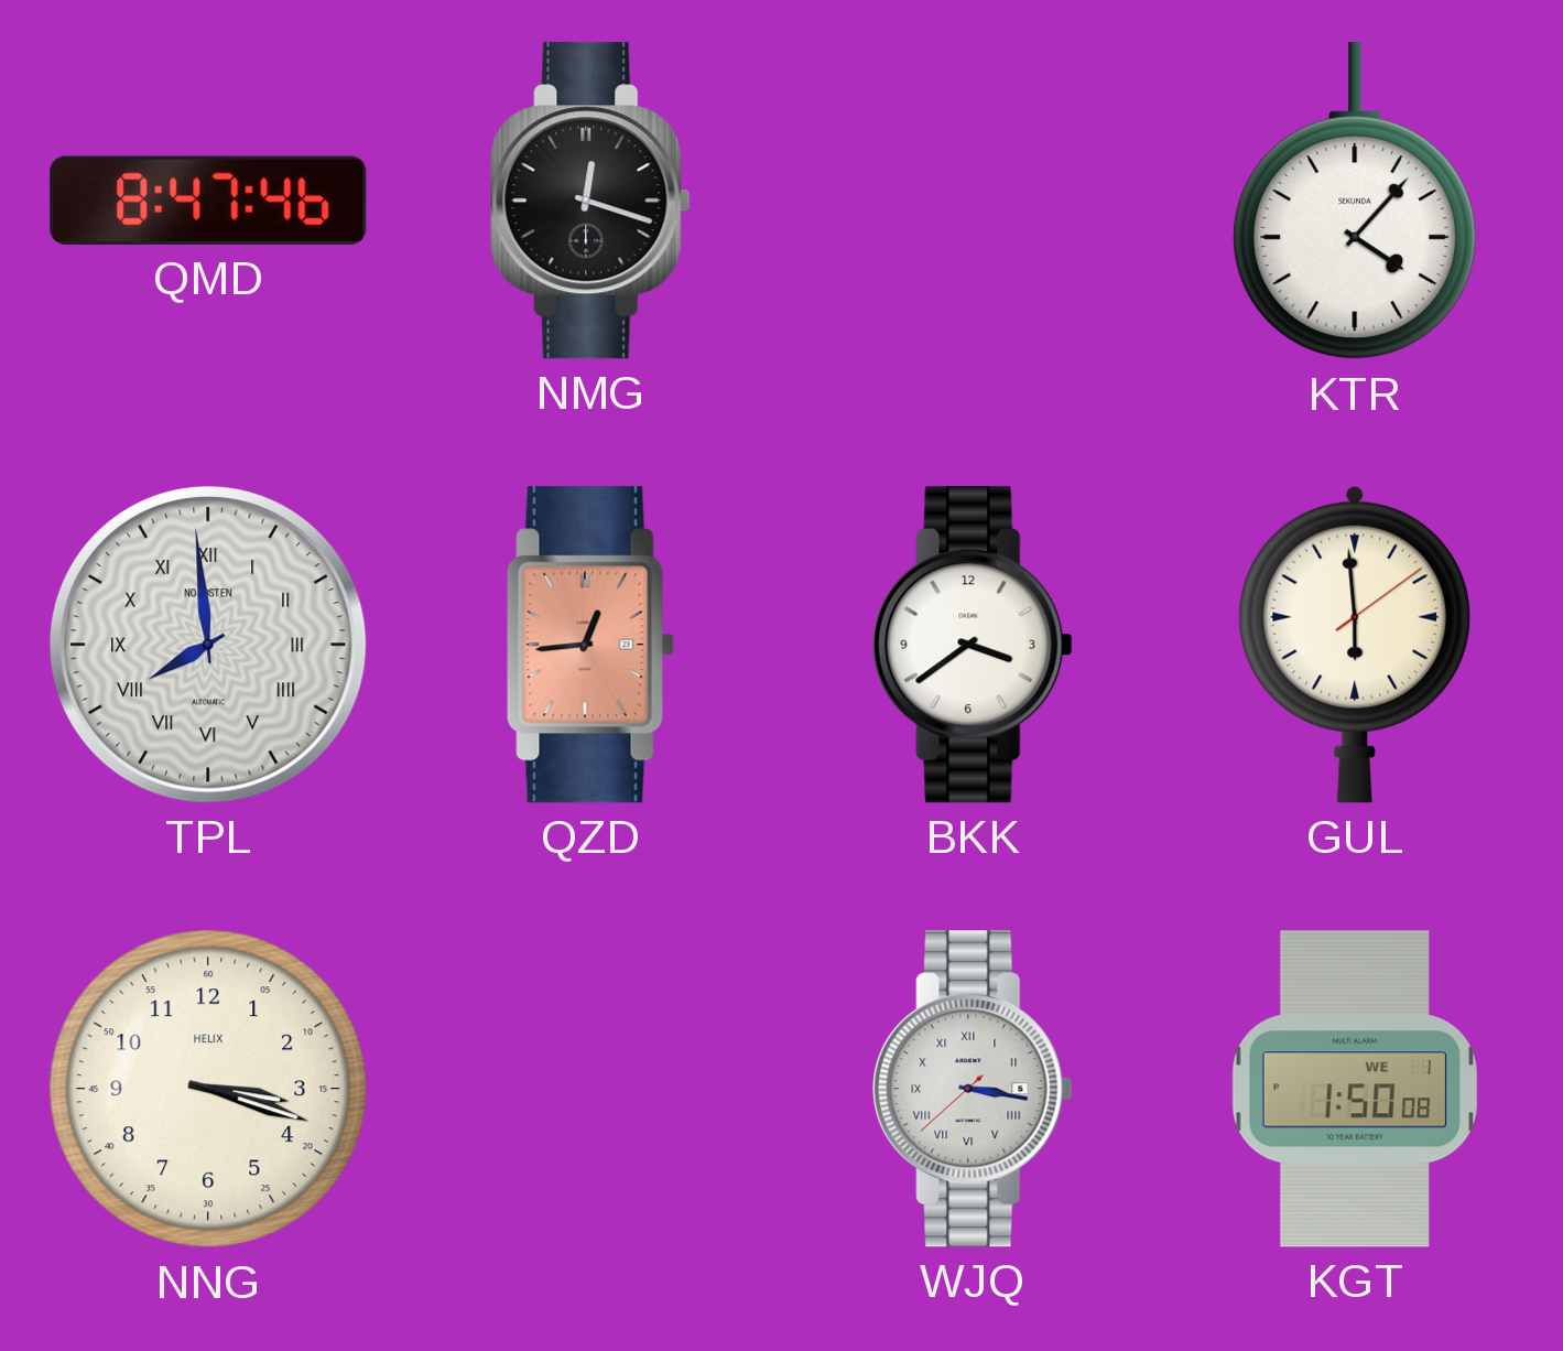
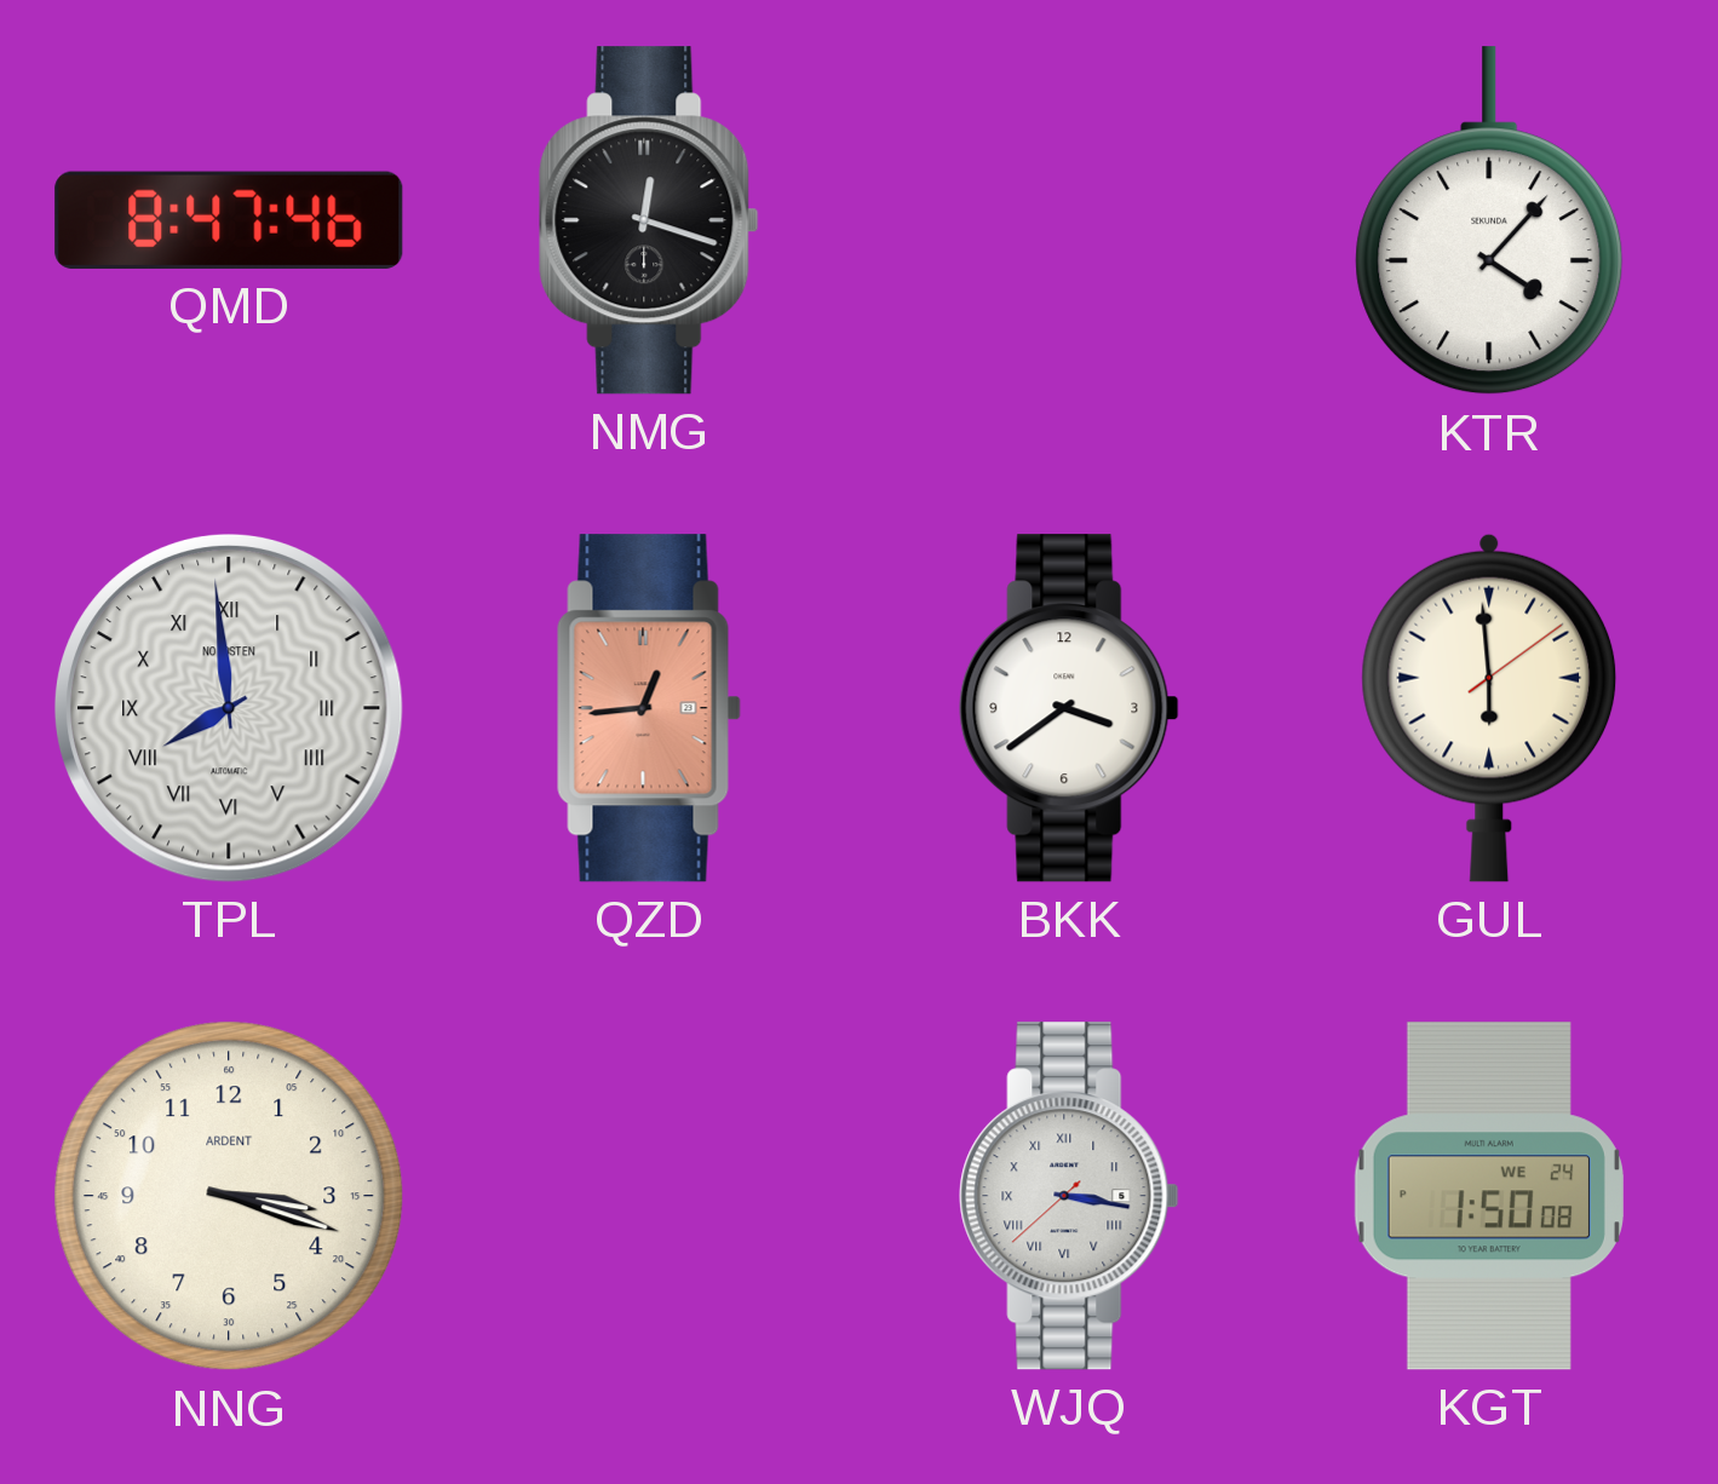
NNG brand: HELIX -> ARDENT (229, 1196)
KGT date: WE 1 -> WE 24 (1489, 1196)
